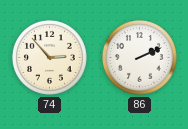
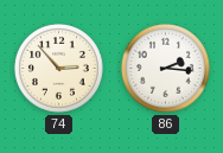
86: 2:11 -> 2:16 (166, 68)
